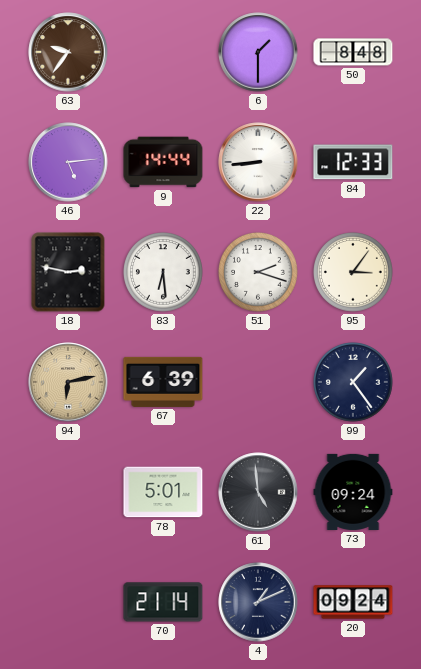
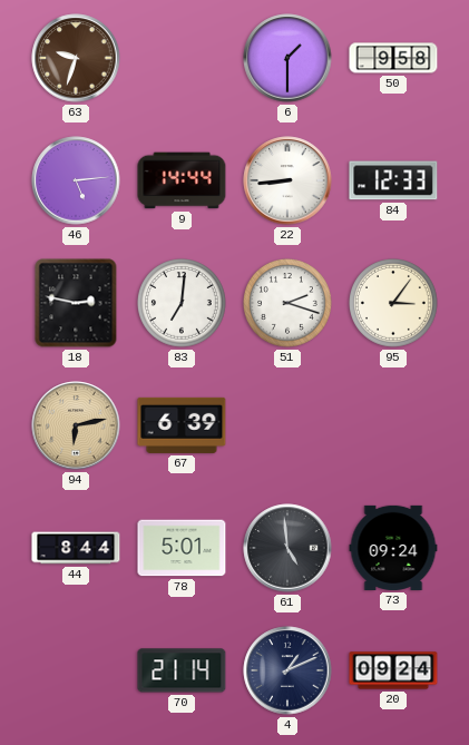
63: 9:36 -> 9:33 (76, 58)
50: 8:48 -> 9:58 (393, 58)
83: 6:29 -> 7:01 (183, 304)
99: 1:24 -> none (354, 383)
44: none -> 8:44 (76, 548)
